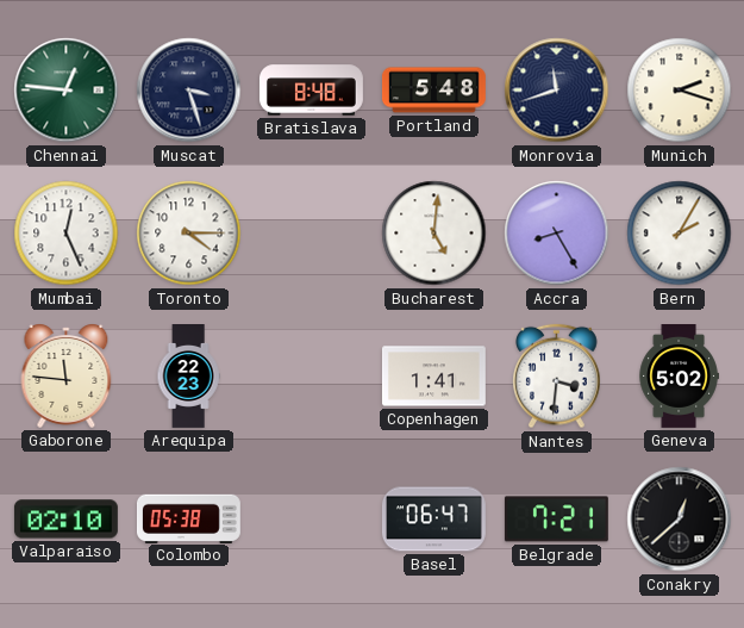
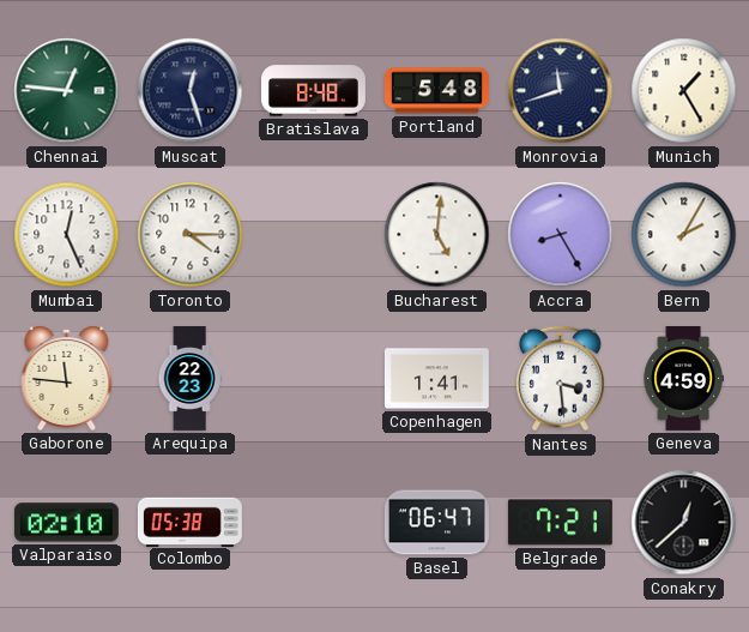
Muscat: 3:27 -> 12:27 (191, 91)
Munich: 2:18 -> 1:25 (684, 91)
Nantes: 3:31 -> 3:29 (561, 379)
Geneva: 5:02 -> 4:59 (683, 379)
